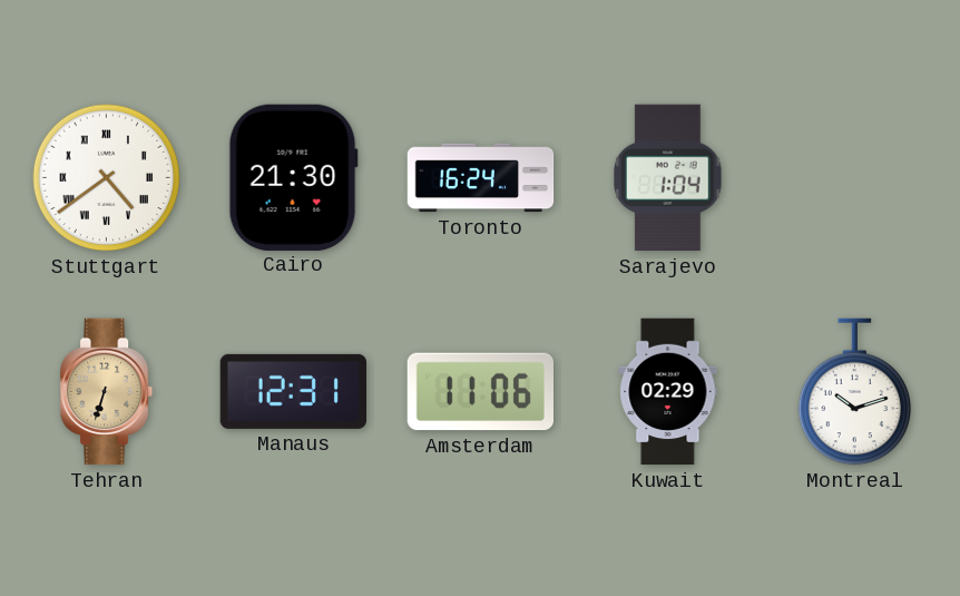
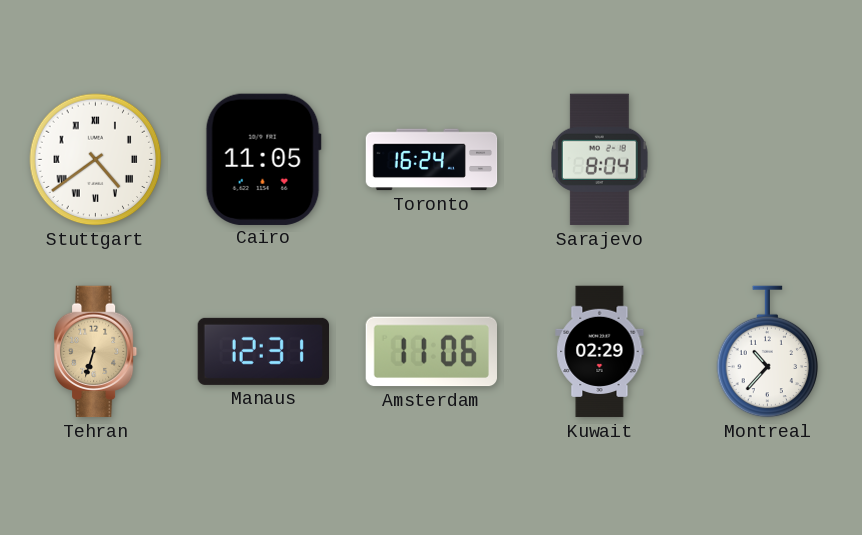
Cairo: 21:30 -> 11:05 (263, 159)
Sarajevo: 1:04 -> 8:04 (600, 160)
Montreal: 10:12 -> 10:37 (768, 352)
